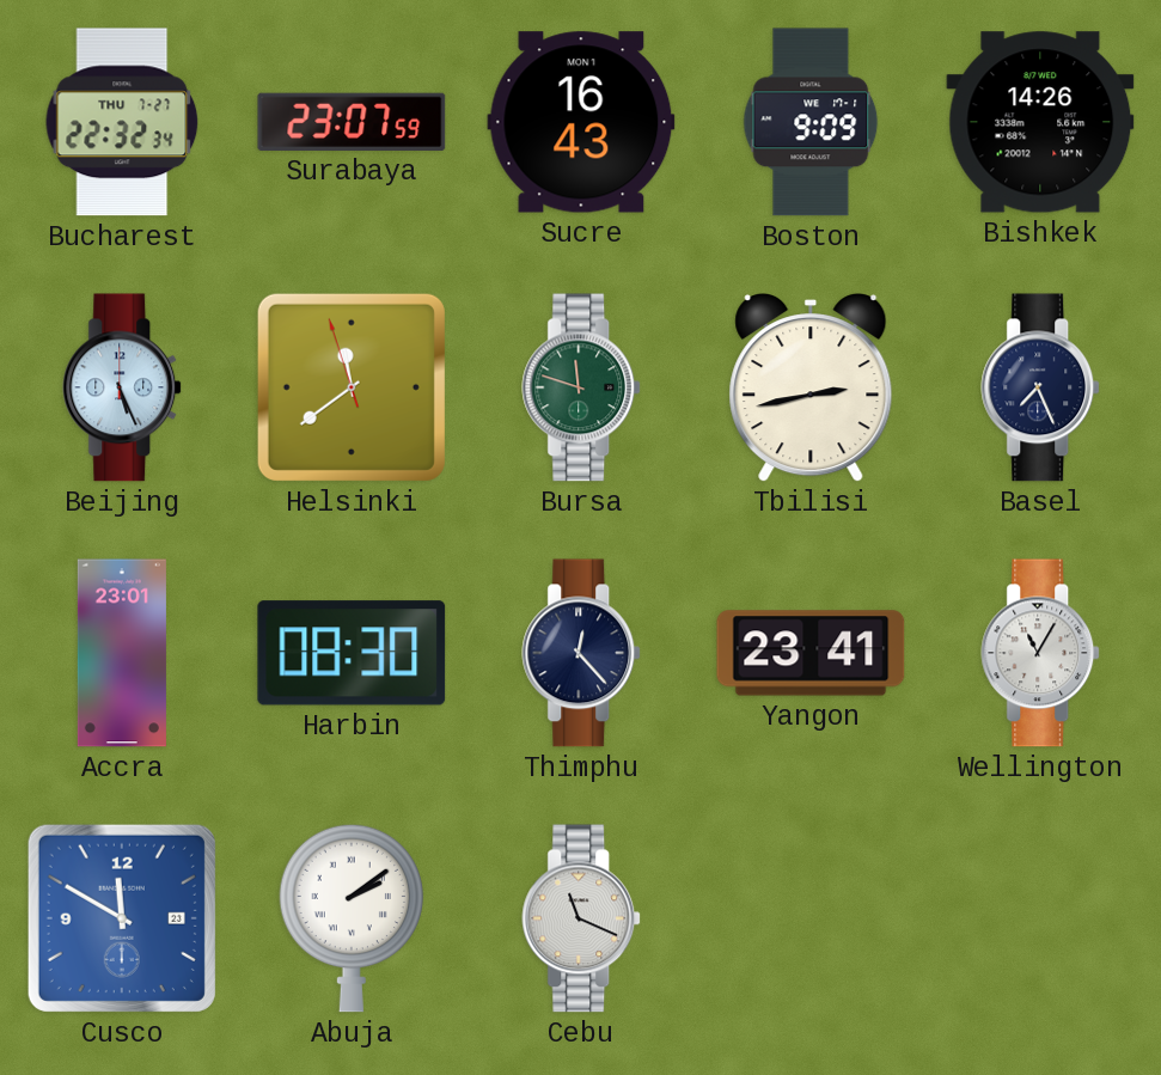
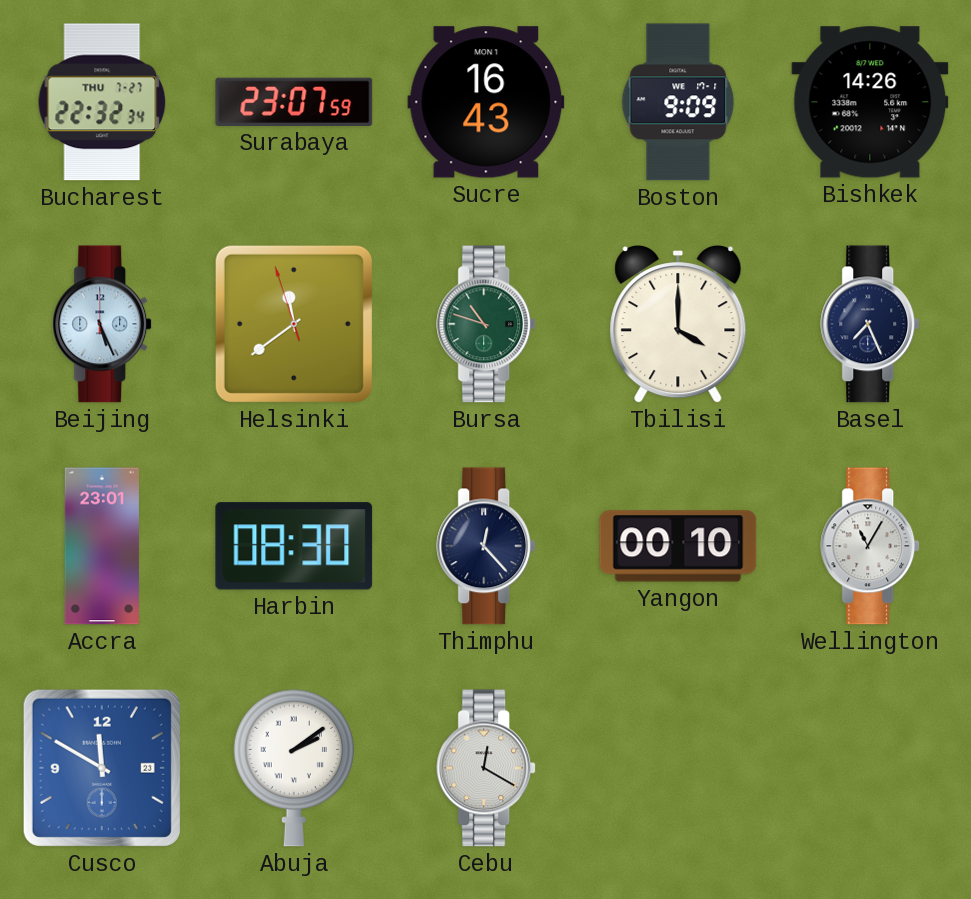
Bursa: 11:48 -> 10:48 (487, 324)
Tbilisi: 2:43 -> 4:00 (678, 325)
Yangon: 23:41 -> 00:10 (678, 546)
Cebu: 11:19 -> 12:20 (487, 768)
